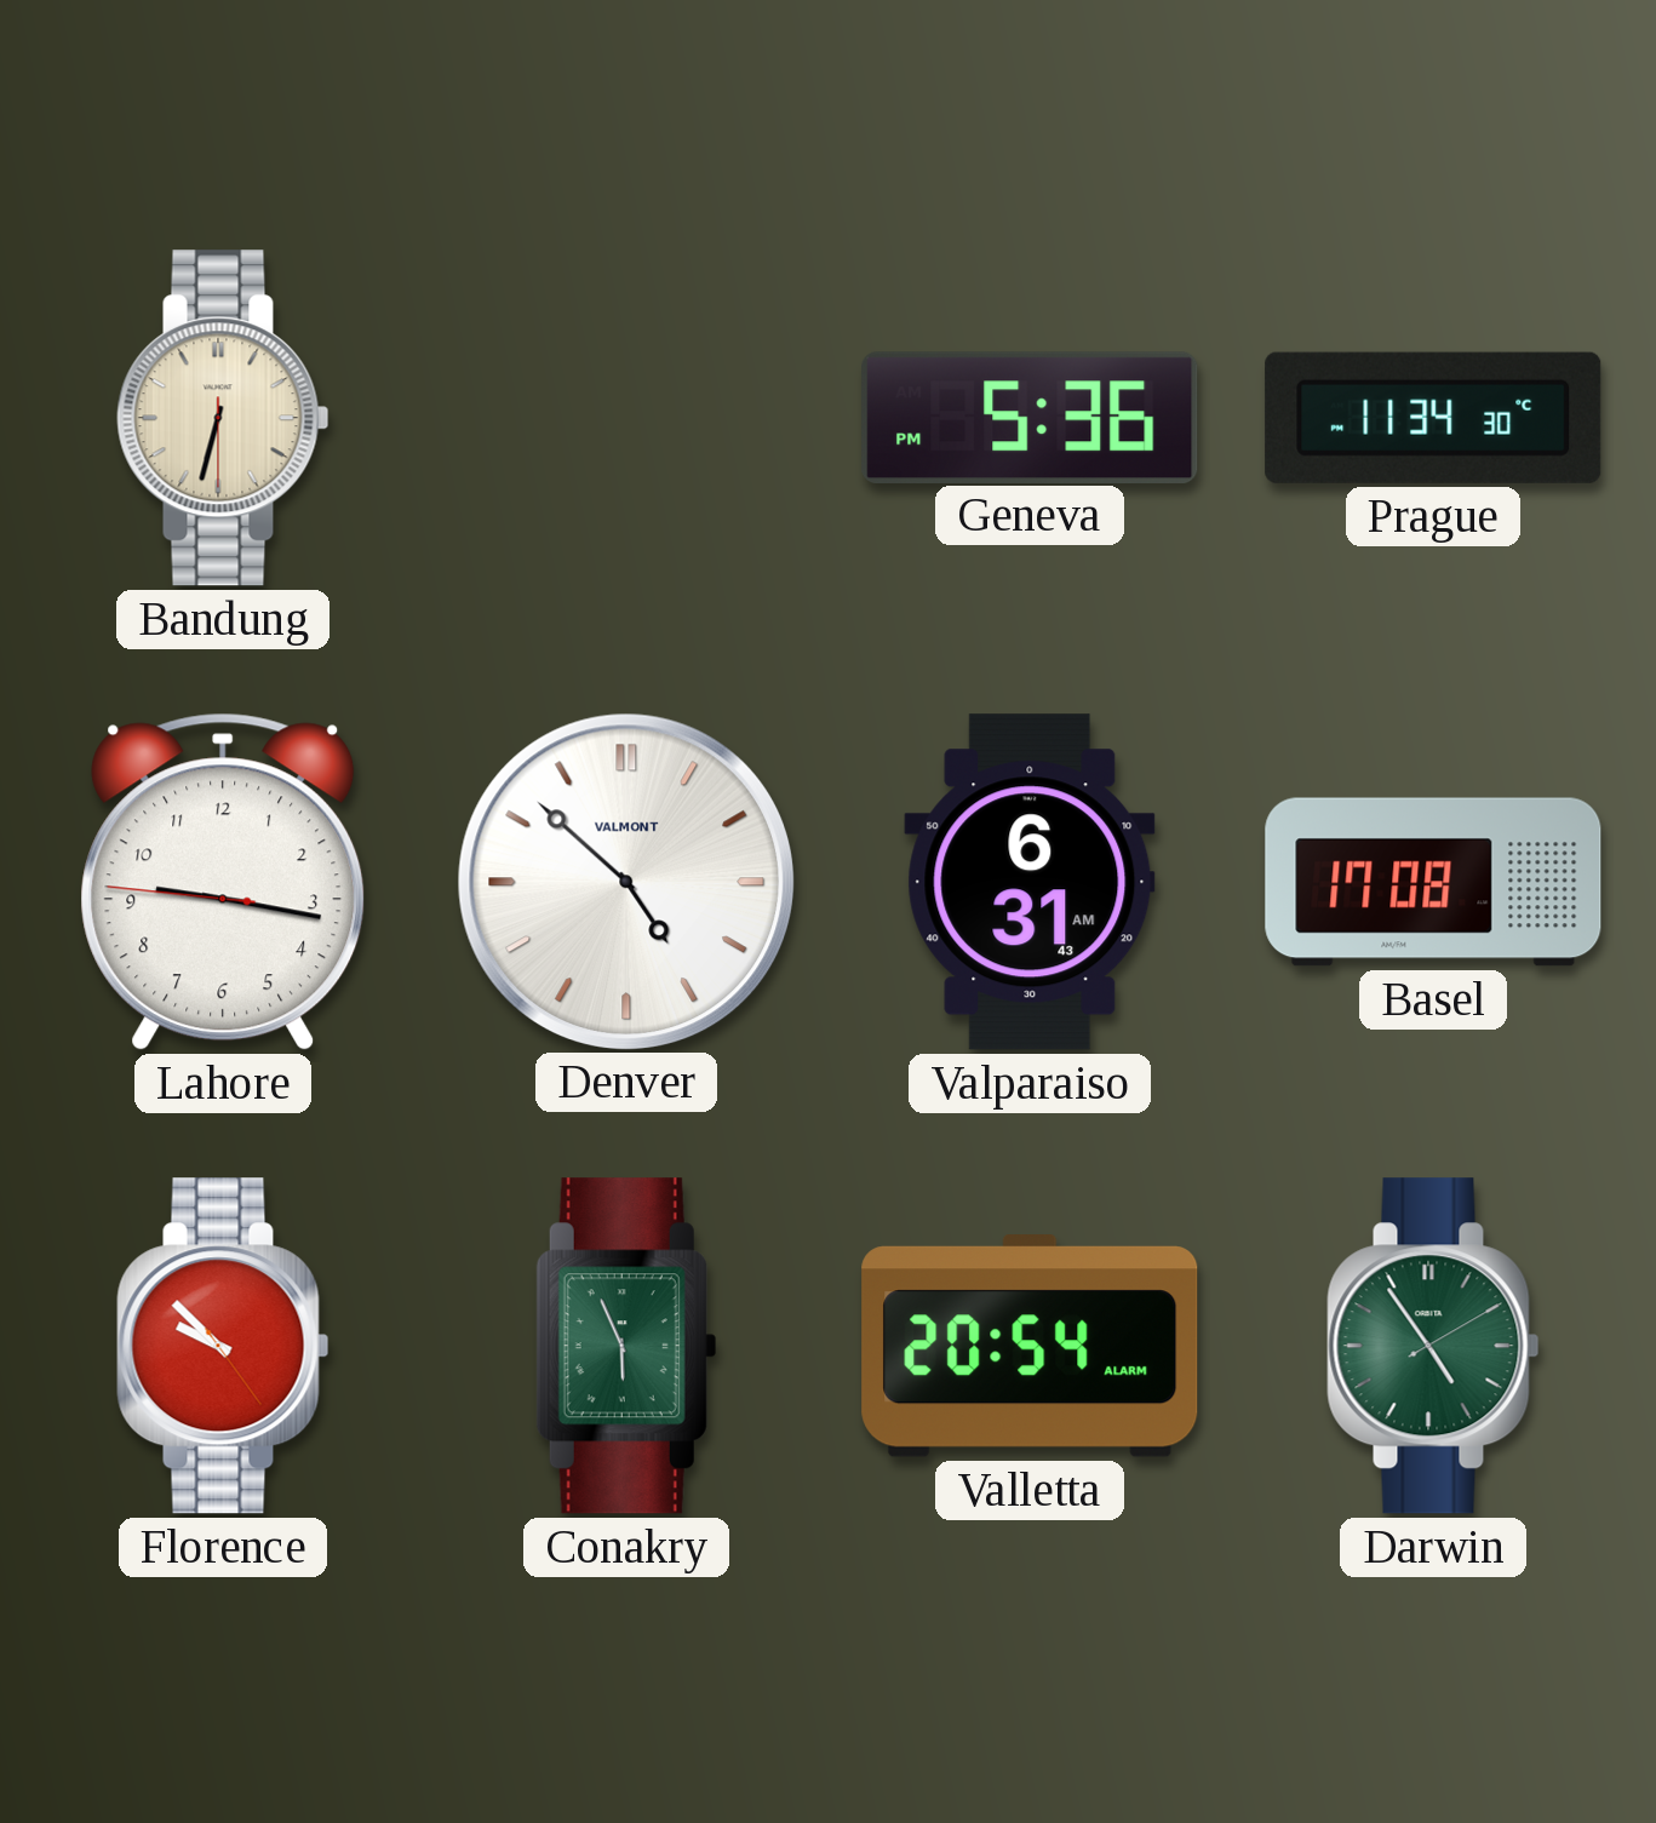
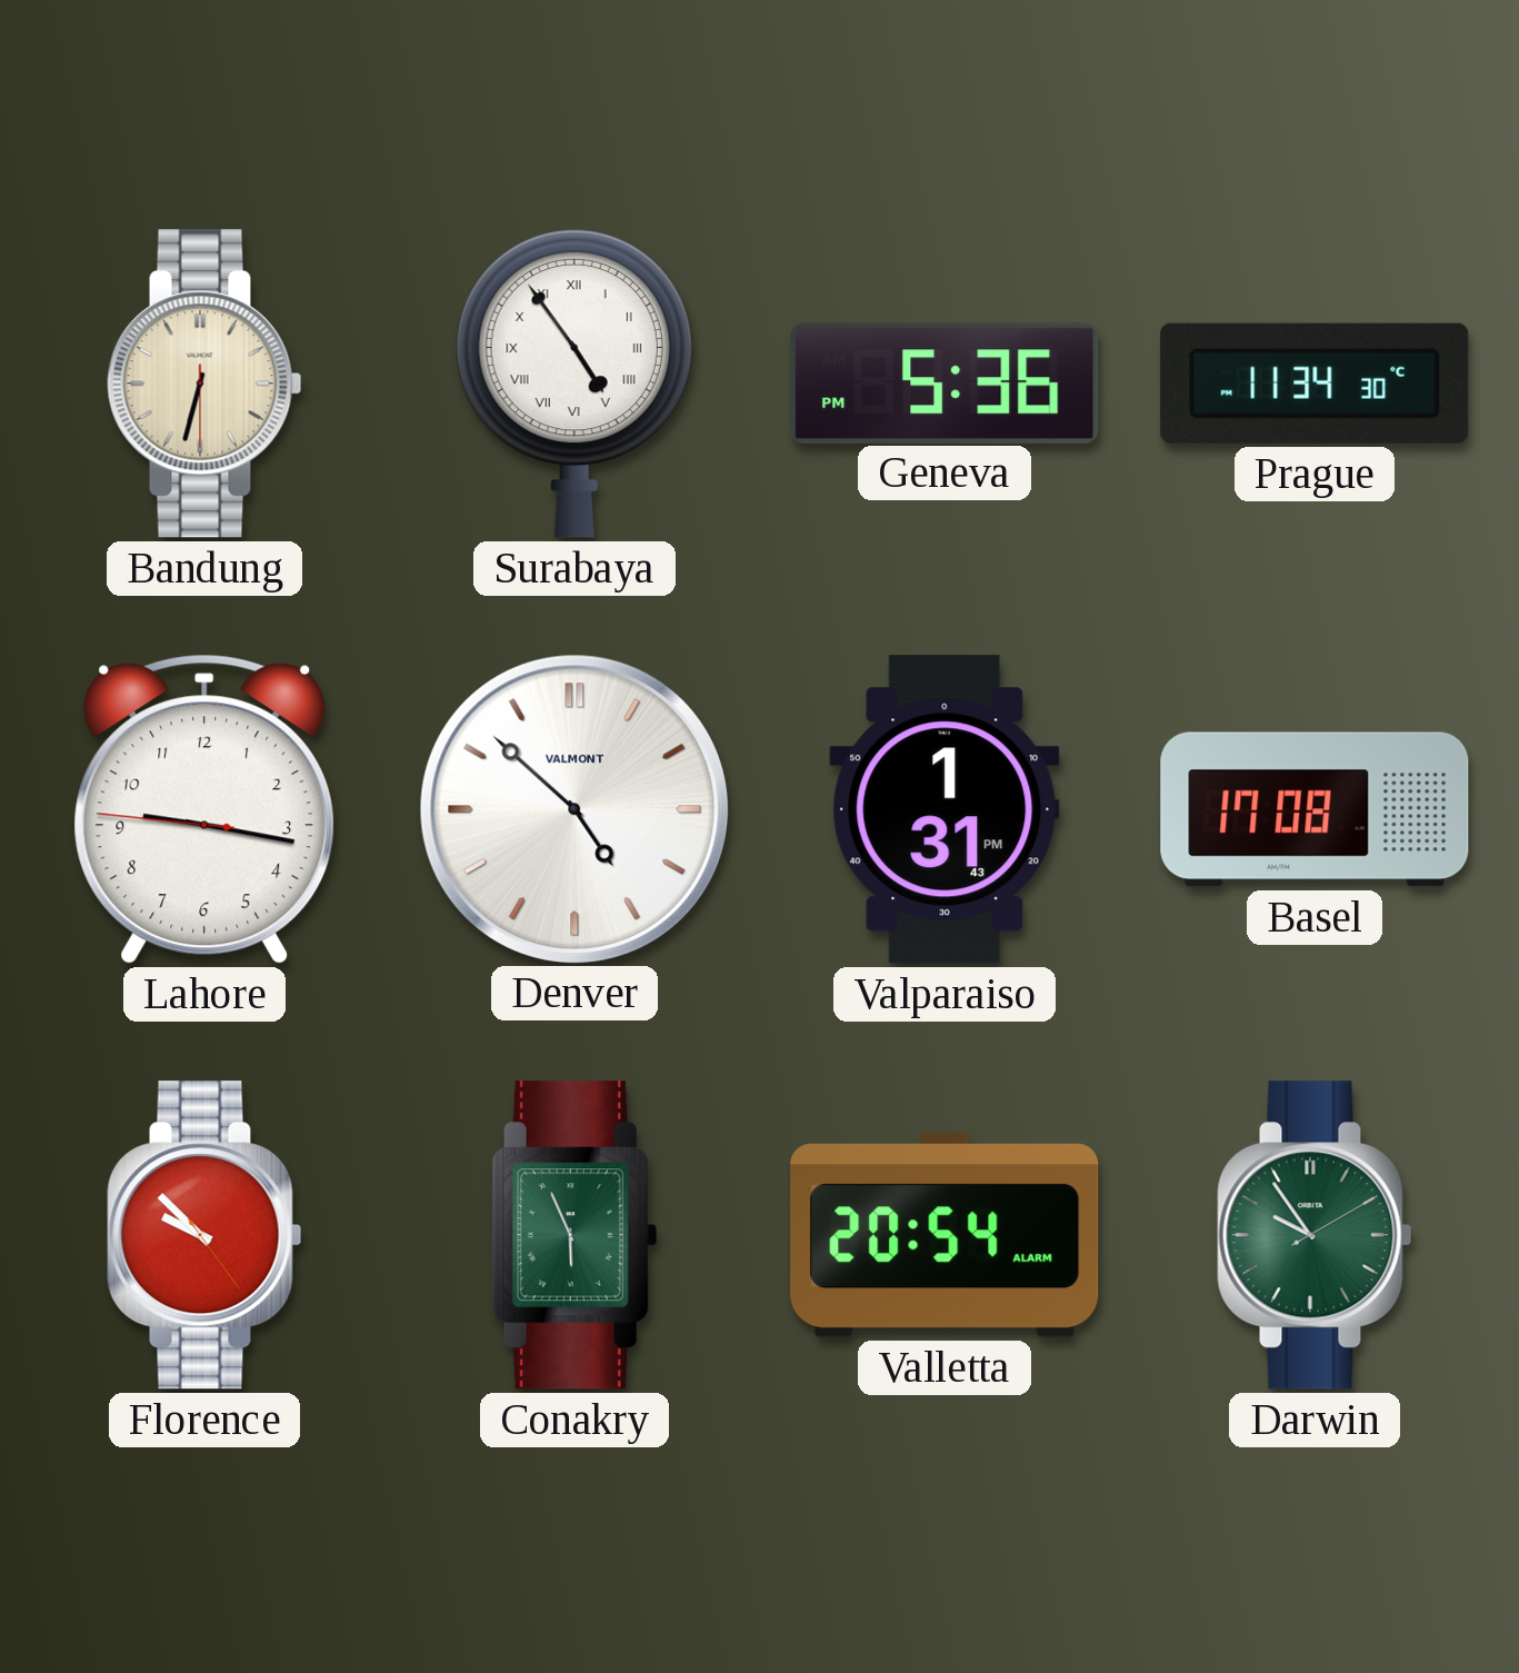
Surabaya: none -> 4:54 (574, 384)
Valparaiso: 6:31 -> 1:31 (945, 809)
Darwin: 4:54 -> 9:54 (1315, 1235)
